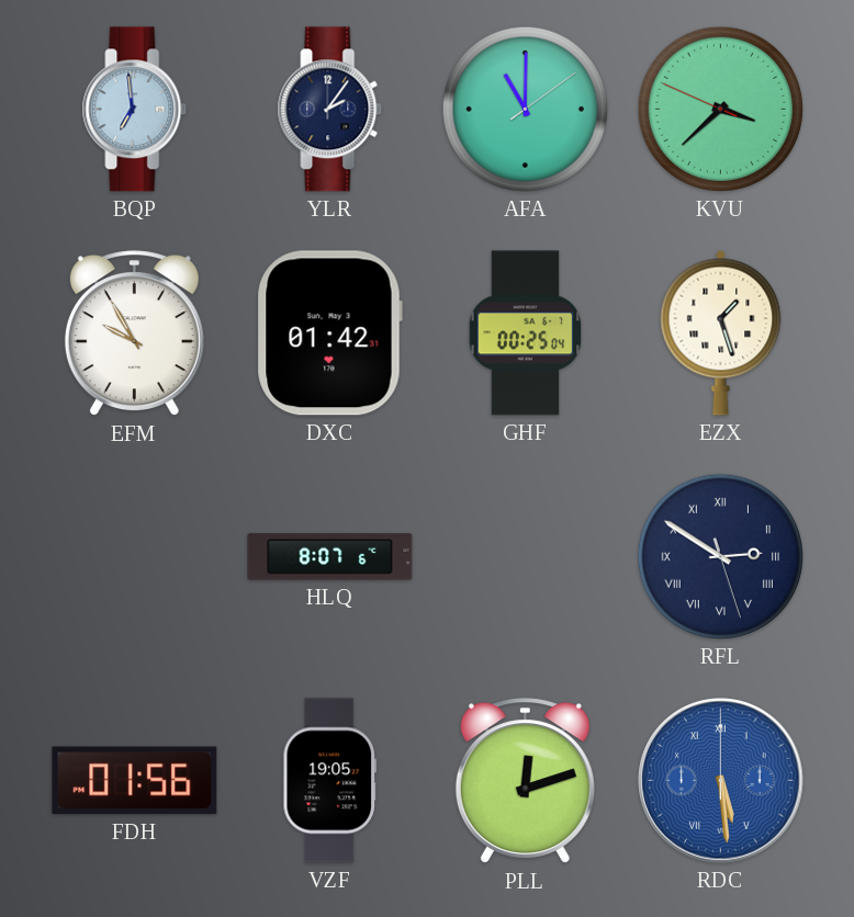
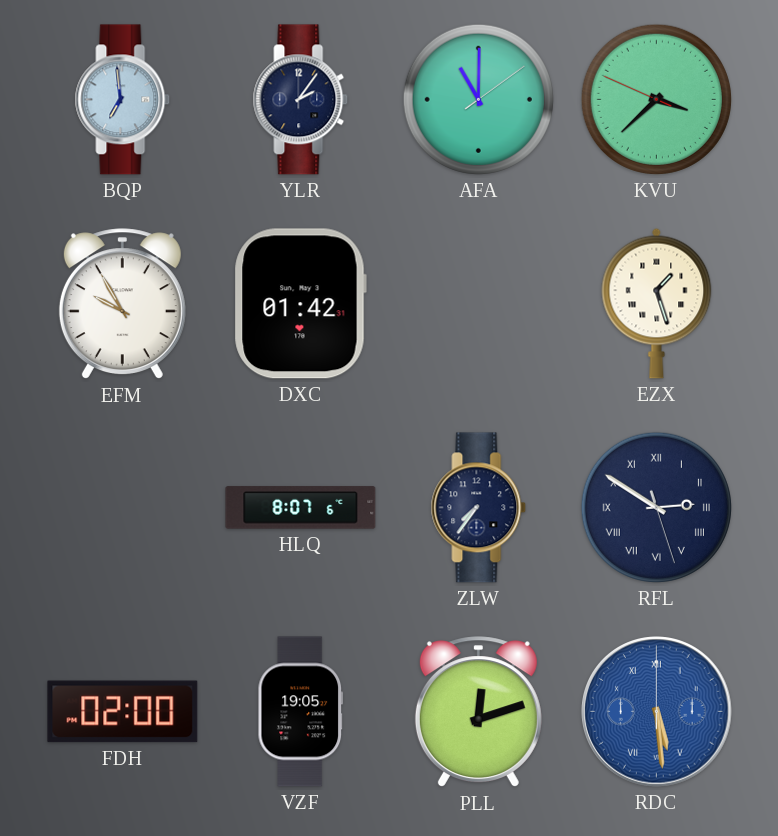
GHF: 00:25 -> none (526, 333)
ZLW: none -> 7:36 (479, 508)
FDH: 01:56 -> 02:00 (123, 712)
